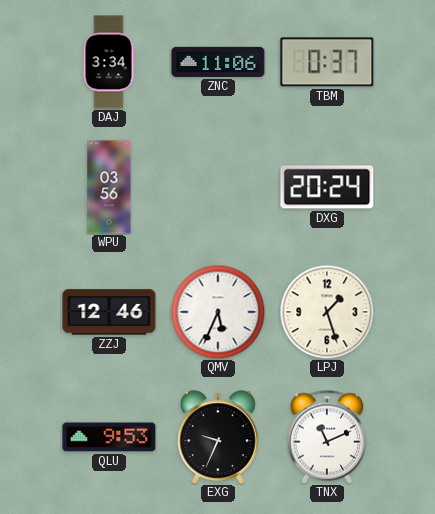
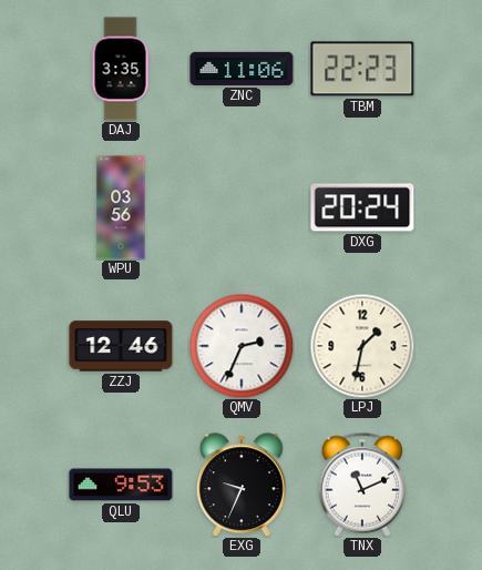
DAJ: 3:34 -> 3:35 (121, 69)
TBM: 0:37 -> 22:23 (362, 69)
QMV: 5:34 -> 2:34 (242, 346)
LPJ: 1:27 -> 1:32 (362, 346)
